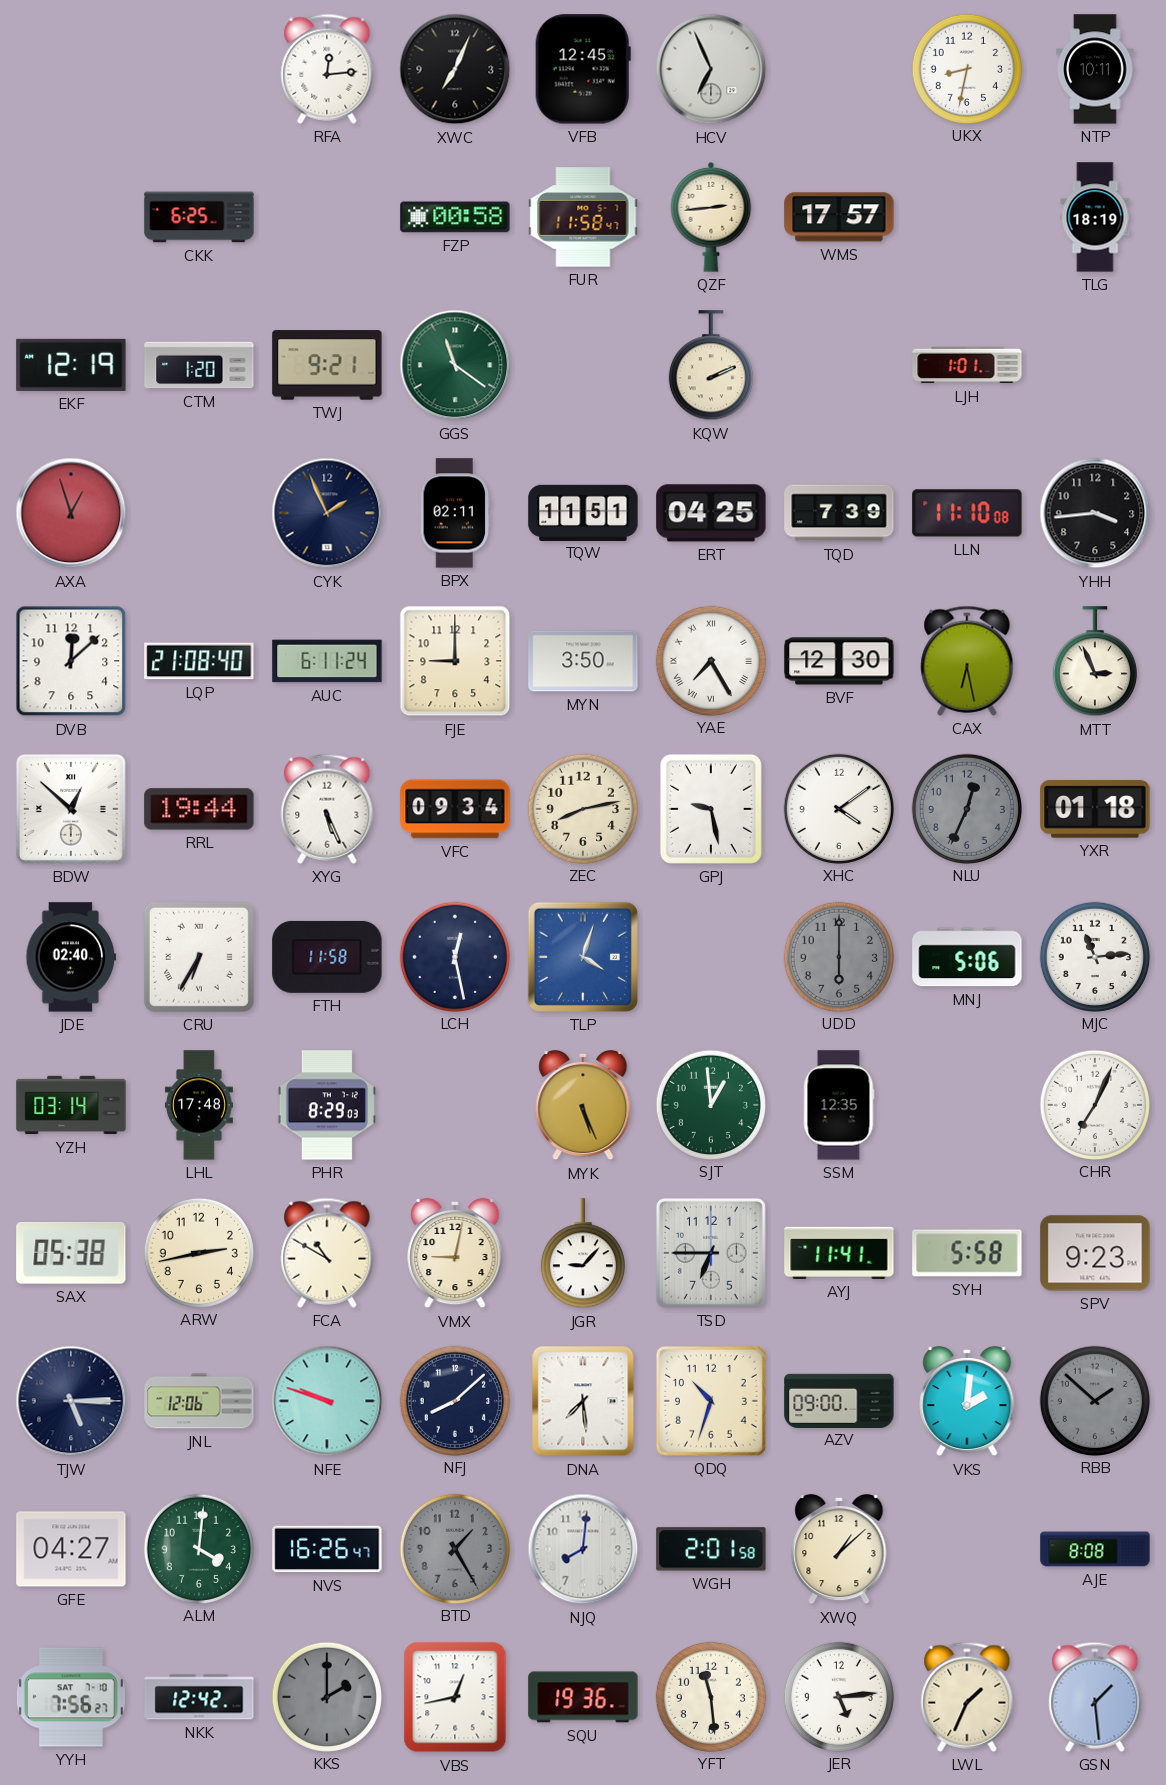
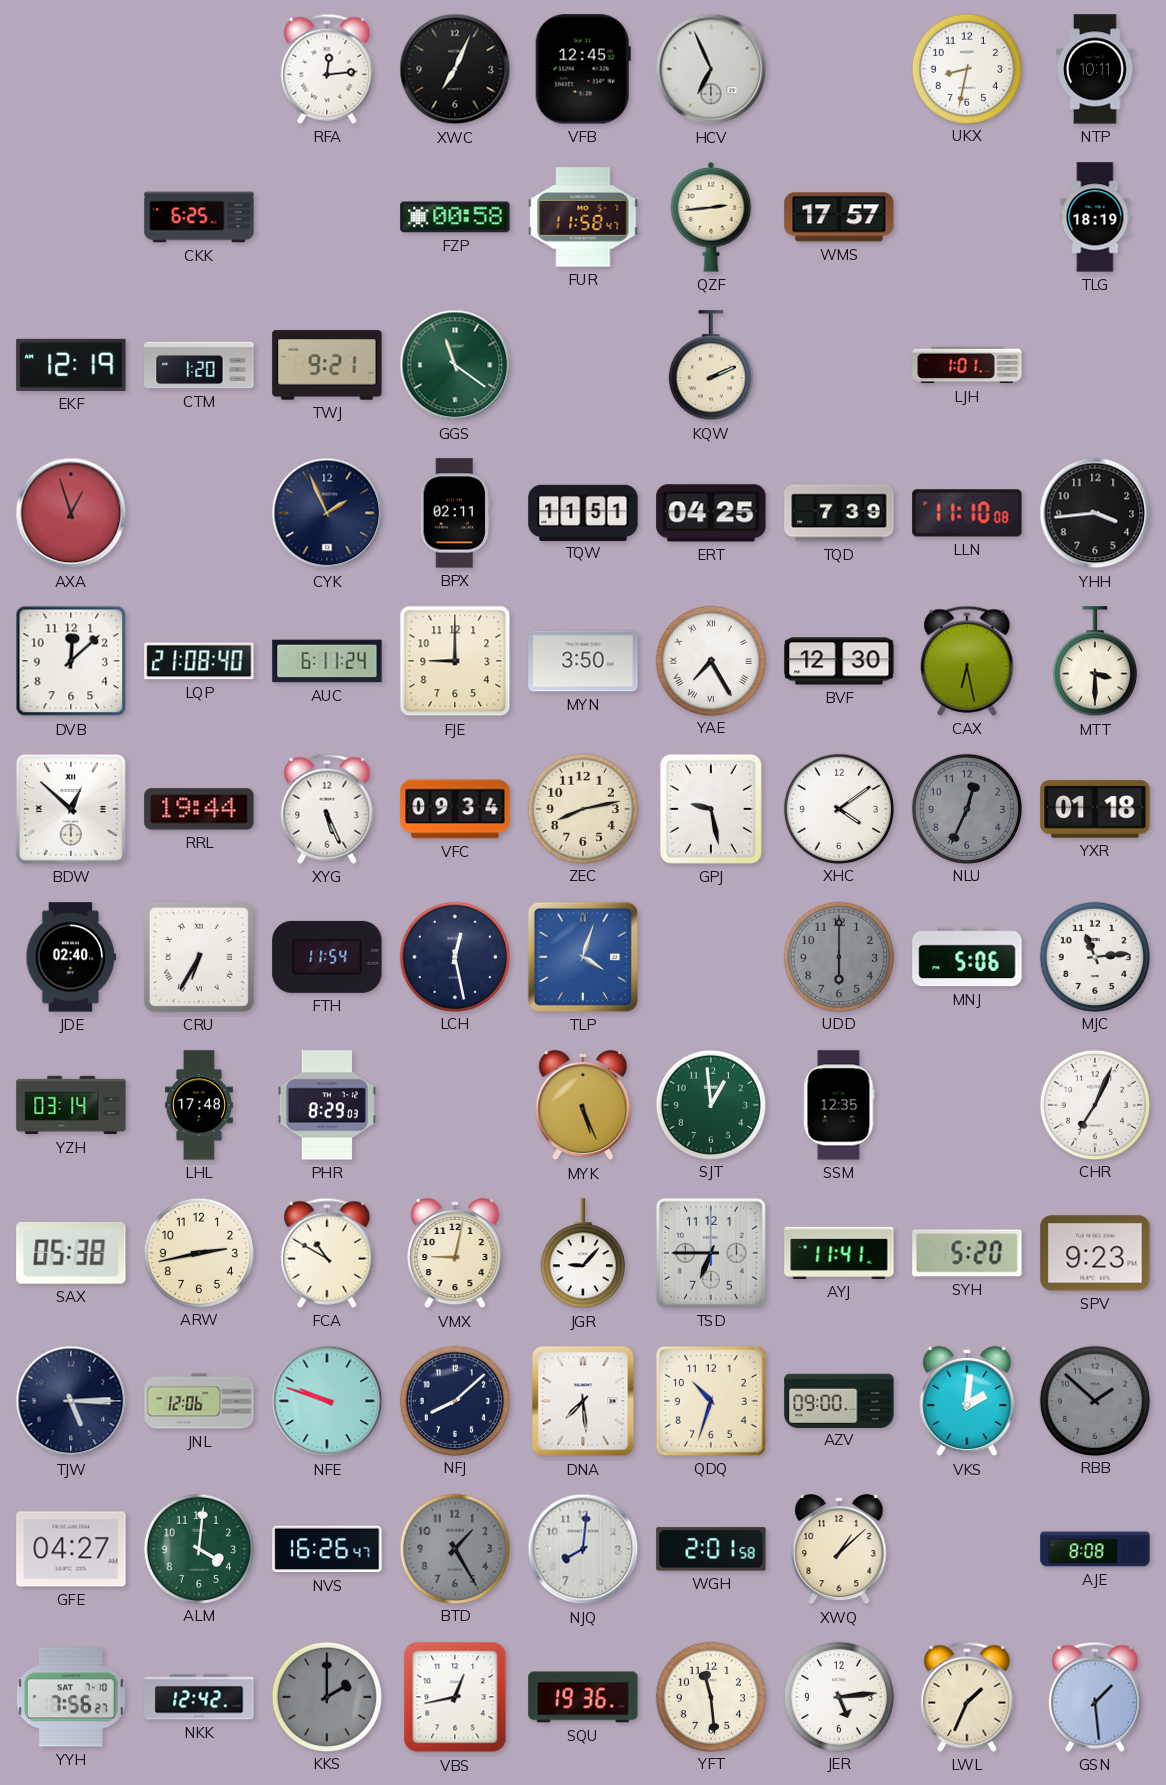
MTT: 2:56 -> 3:30 (1095, 662)
FTH: 11:58 -> 11:54 (327, 957)
SYH: 5:58 -> 5:20 (967, 1253)
